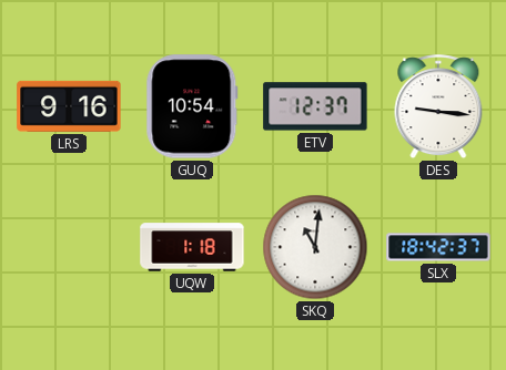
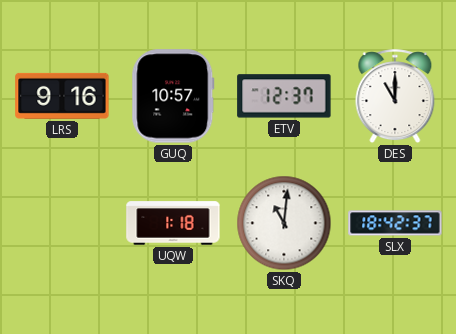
GUQ: 10:54 -> 10:57 (173, 96)
DES: 9:16 -> 11:00 (395, 97)
